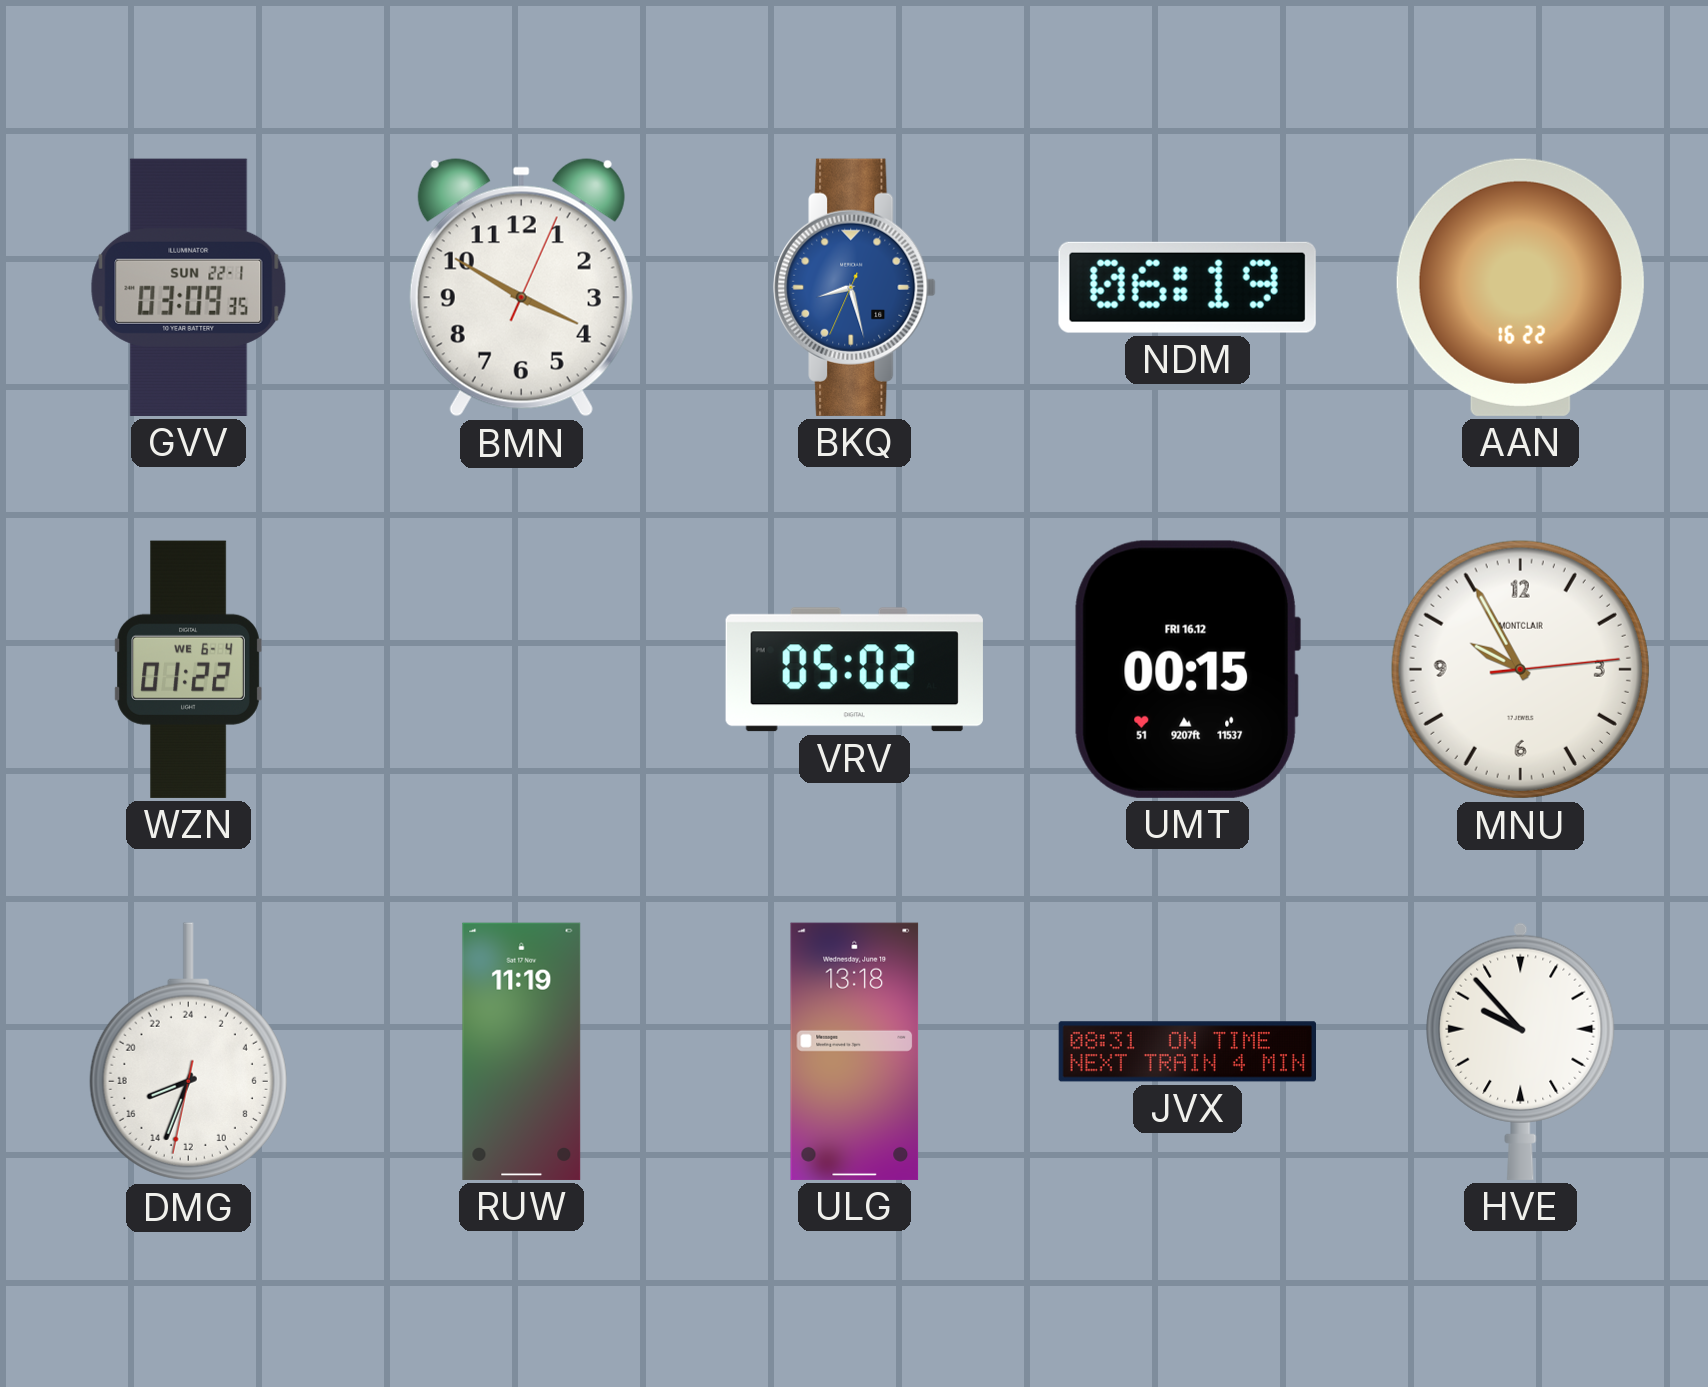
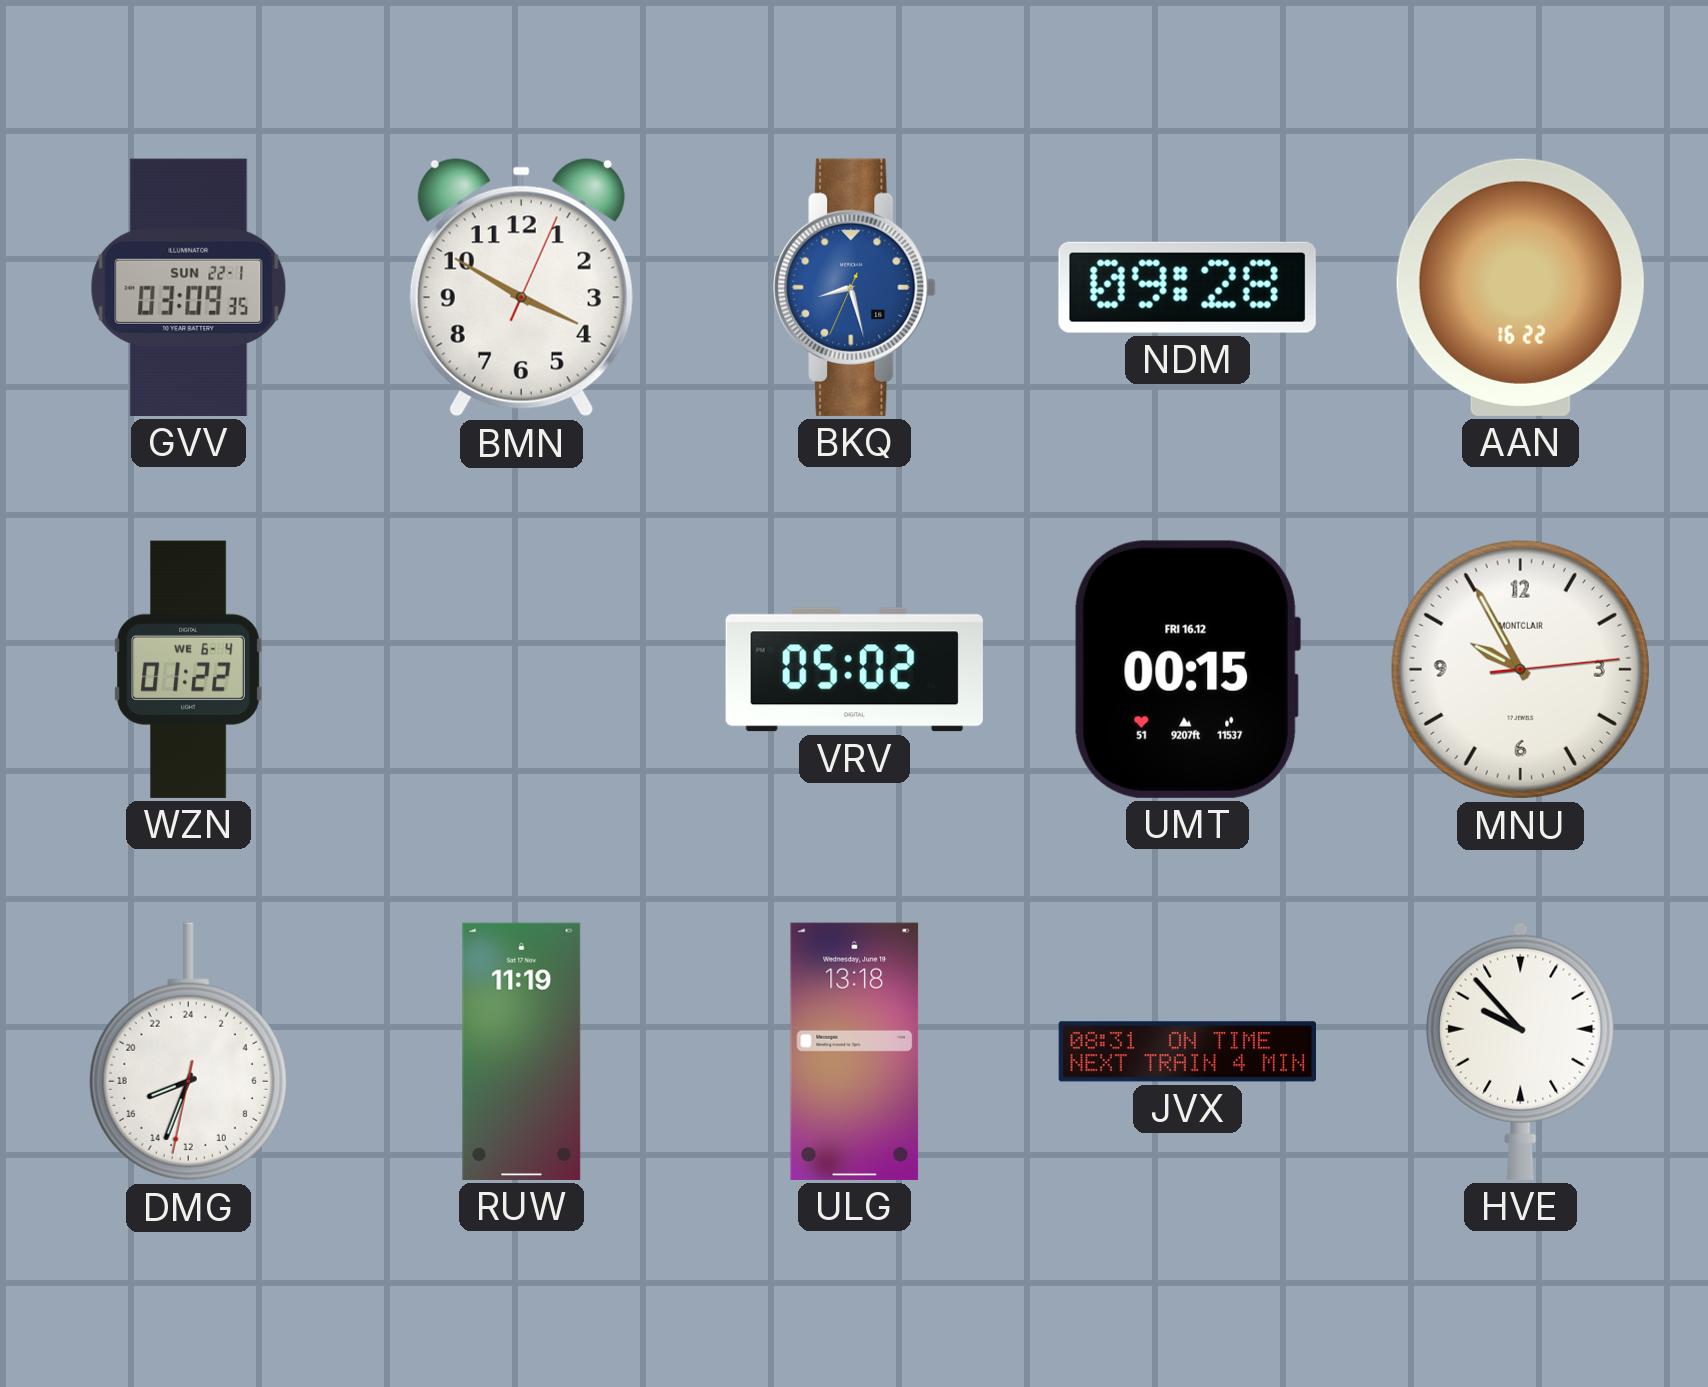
NDM: 06:19 -> 09:28 (1187, 287)
